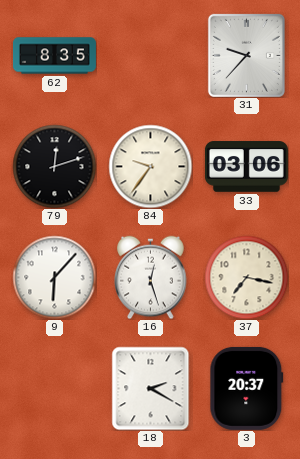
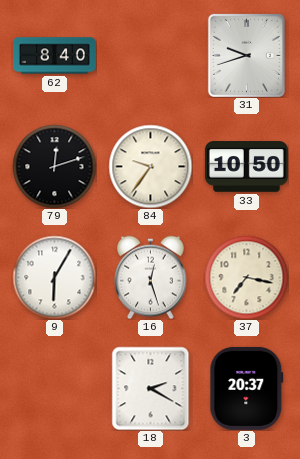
62: 8:35 -> 8:40 (54, 56)
31: 9:37 -> 9:42 (246, 55)
33: 03:06 -> 10:50 (246, 167)
9: 6:07 -> 6:05 (54, 277)
